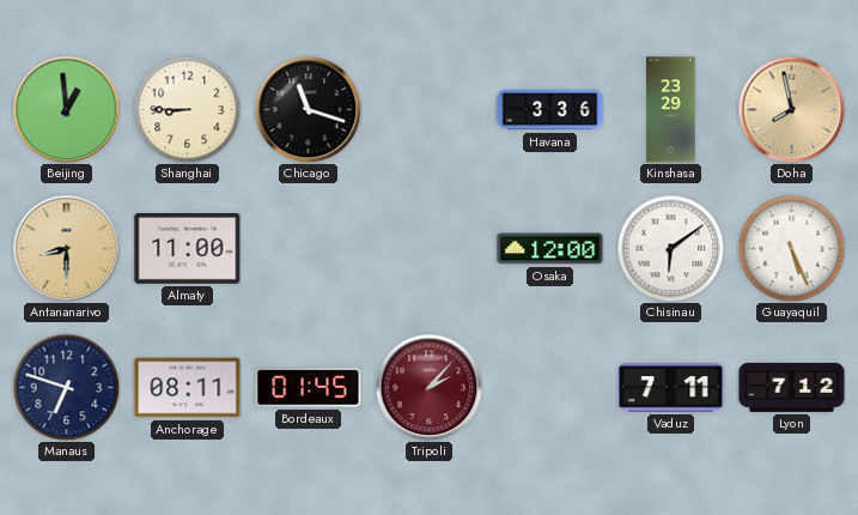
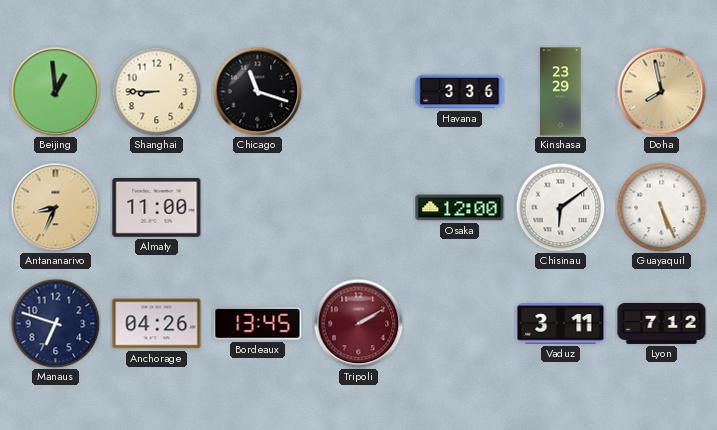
Antananarivo: 8:30 -> 8:34 (55, 207)
Anchorage: 08:11 -> 04:26 (157, 324)
Bordeaux: 01:45 -> 13:45 (258, 324)
Tripoli: 2:07 -> 2:10 (358, 323)
Vaduz: 7:11 -> 3:11 (561, 324)
